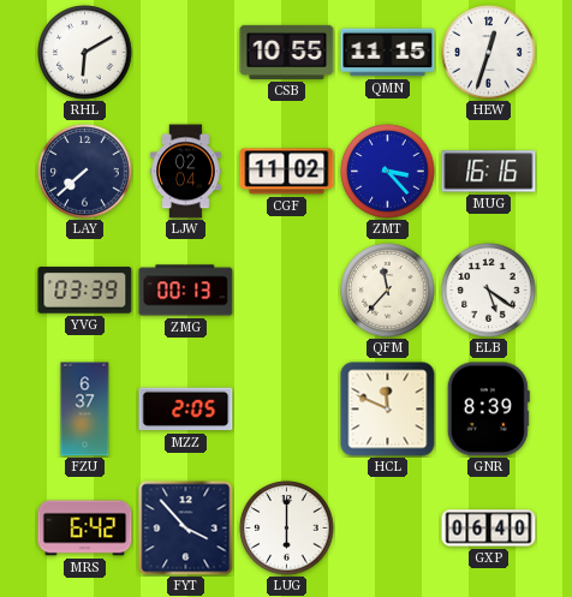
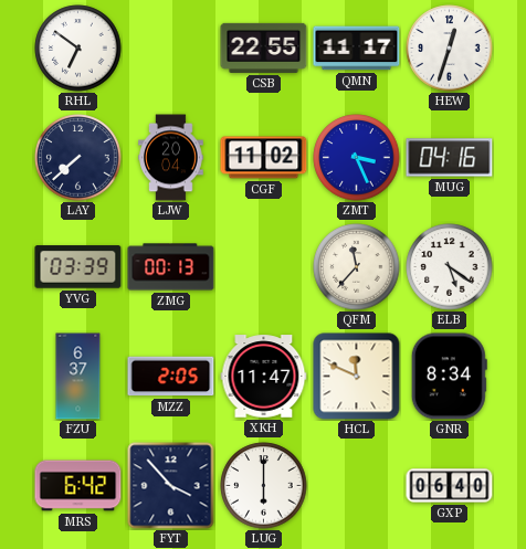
RHL: 6:10 -> 6:51 (78, 49)
CSB: 10:55 -> 22:55 (264, 47)
QMN: 11:15 -> 11:17 (357, 49)
LJW: 02:04 -> 20:04 (171, 158)
ZMT: 3:23 -> 3:26 (357, 158)
MUG: 16:16 -> 04:16 (450, 158)
XKH: none -> 11:47 (264, 377)
GNR: 8:39 -> 8:34 (449, 377)
